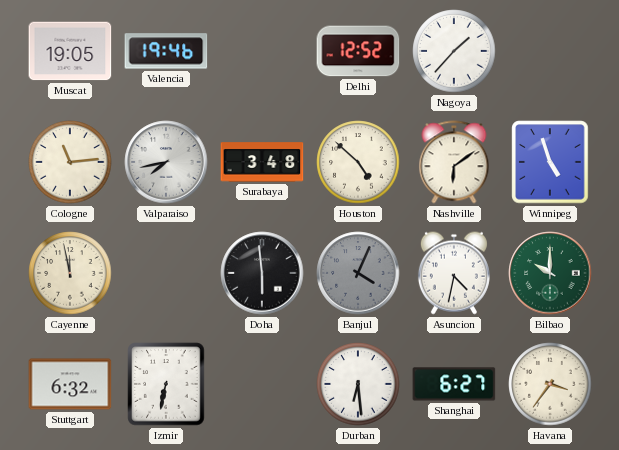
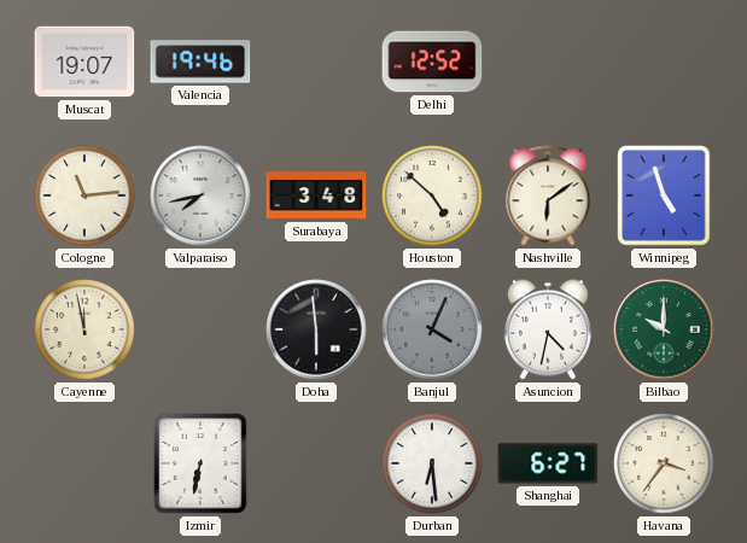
Muscat: 19:05 -> 19:07 (84, 62)
Nagoya: 1:37 -> none (454, 51)
Stuttgart: 6:32 -> none (70, 384)
